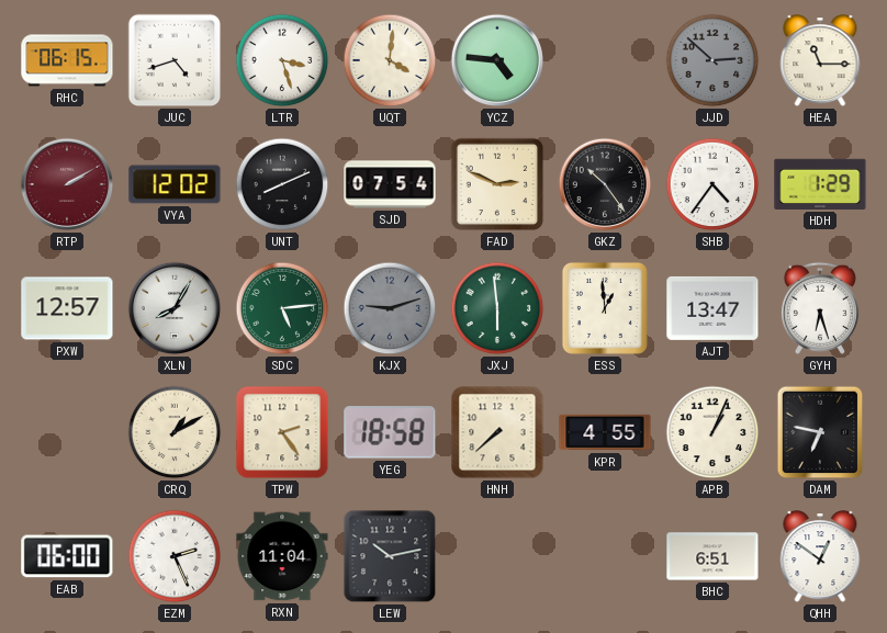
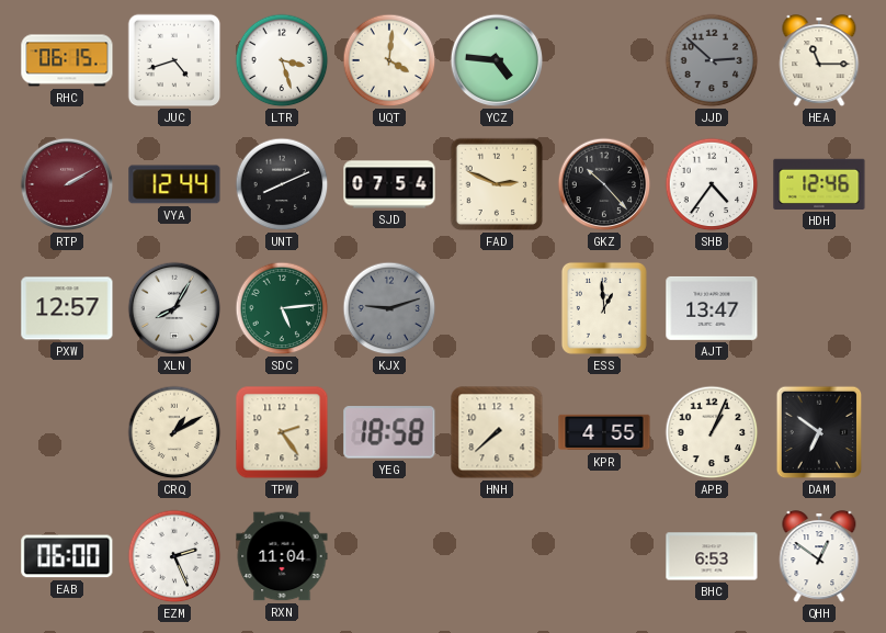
VYA: 12:02 -> 12:44 (174, 184)
GKZ: 10:24 -> 10:23 (604, 184)
HDH: 1:29 -> 12:46 (819, 184)
JXJ: 5:59 -> none (497, 308)
GYH: 6:27 -> none (820, 308)
DAM: 6:47 -> 6:51 (819, 432)
LEW: 10:13 -> none (390, 556)
BHC: 6:51 -> 6:53 (712, 556)
